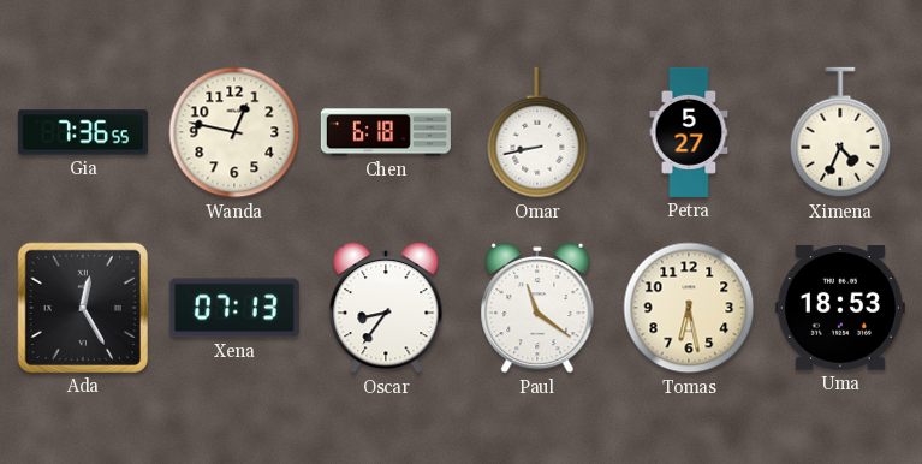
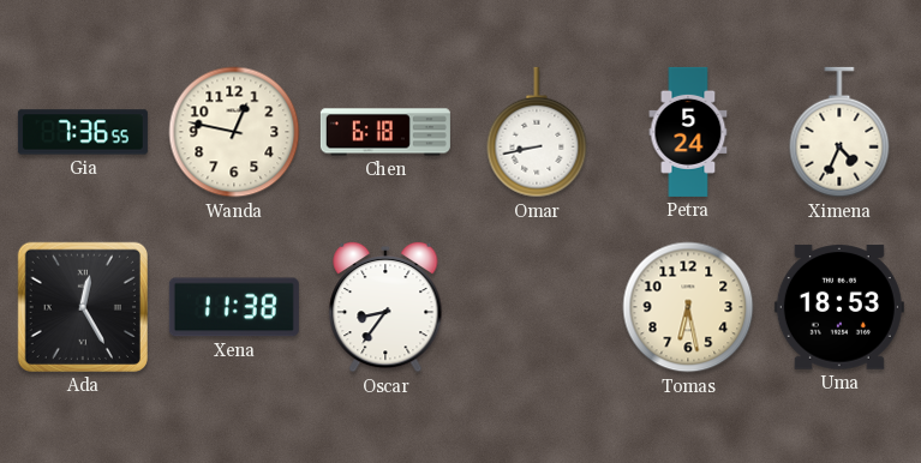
Petra: 5:27 -> 5:24 (688, 132)
Xena: 07:13 -> 11:38 (234, 307)
Paul: 11:21 -> none (537, 308)
